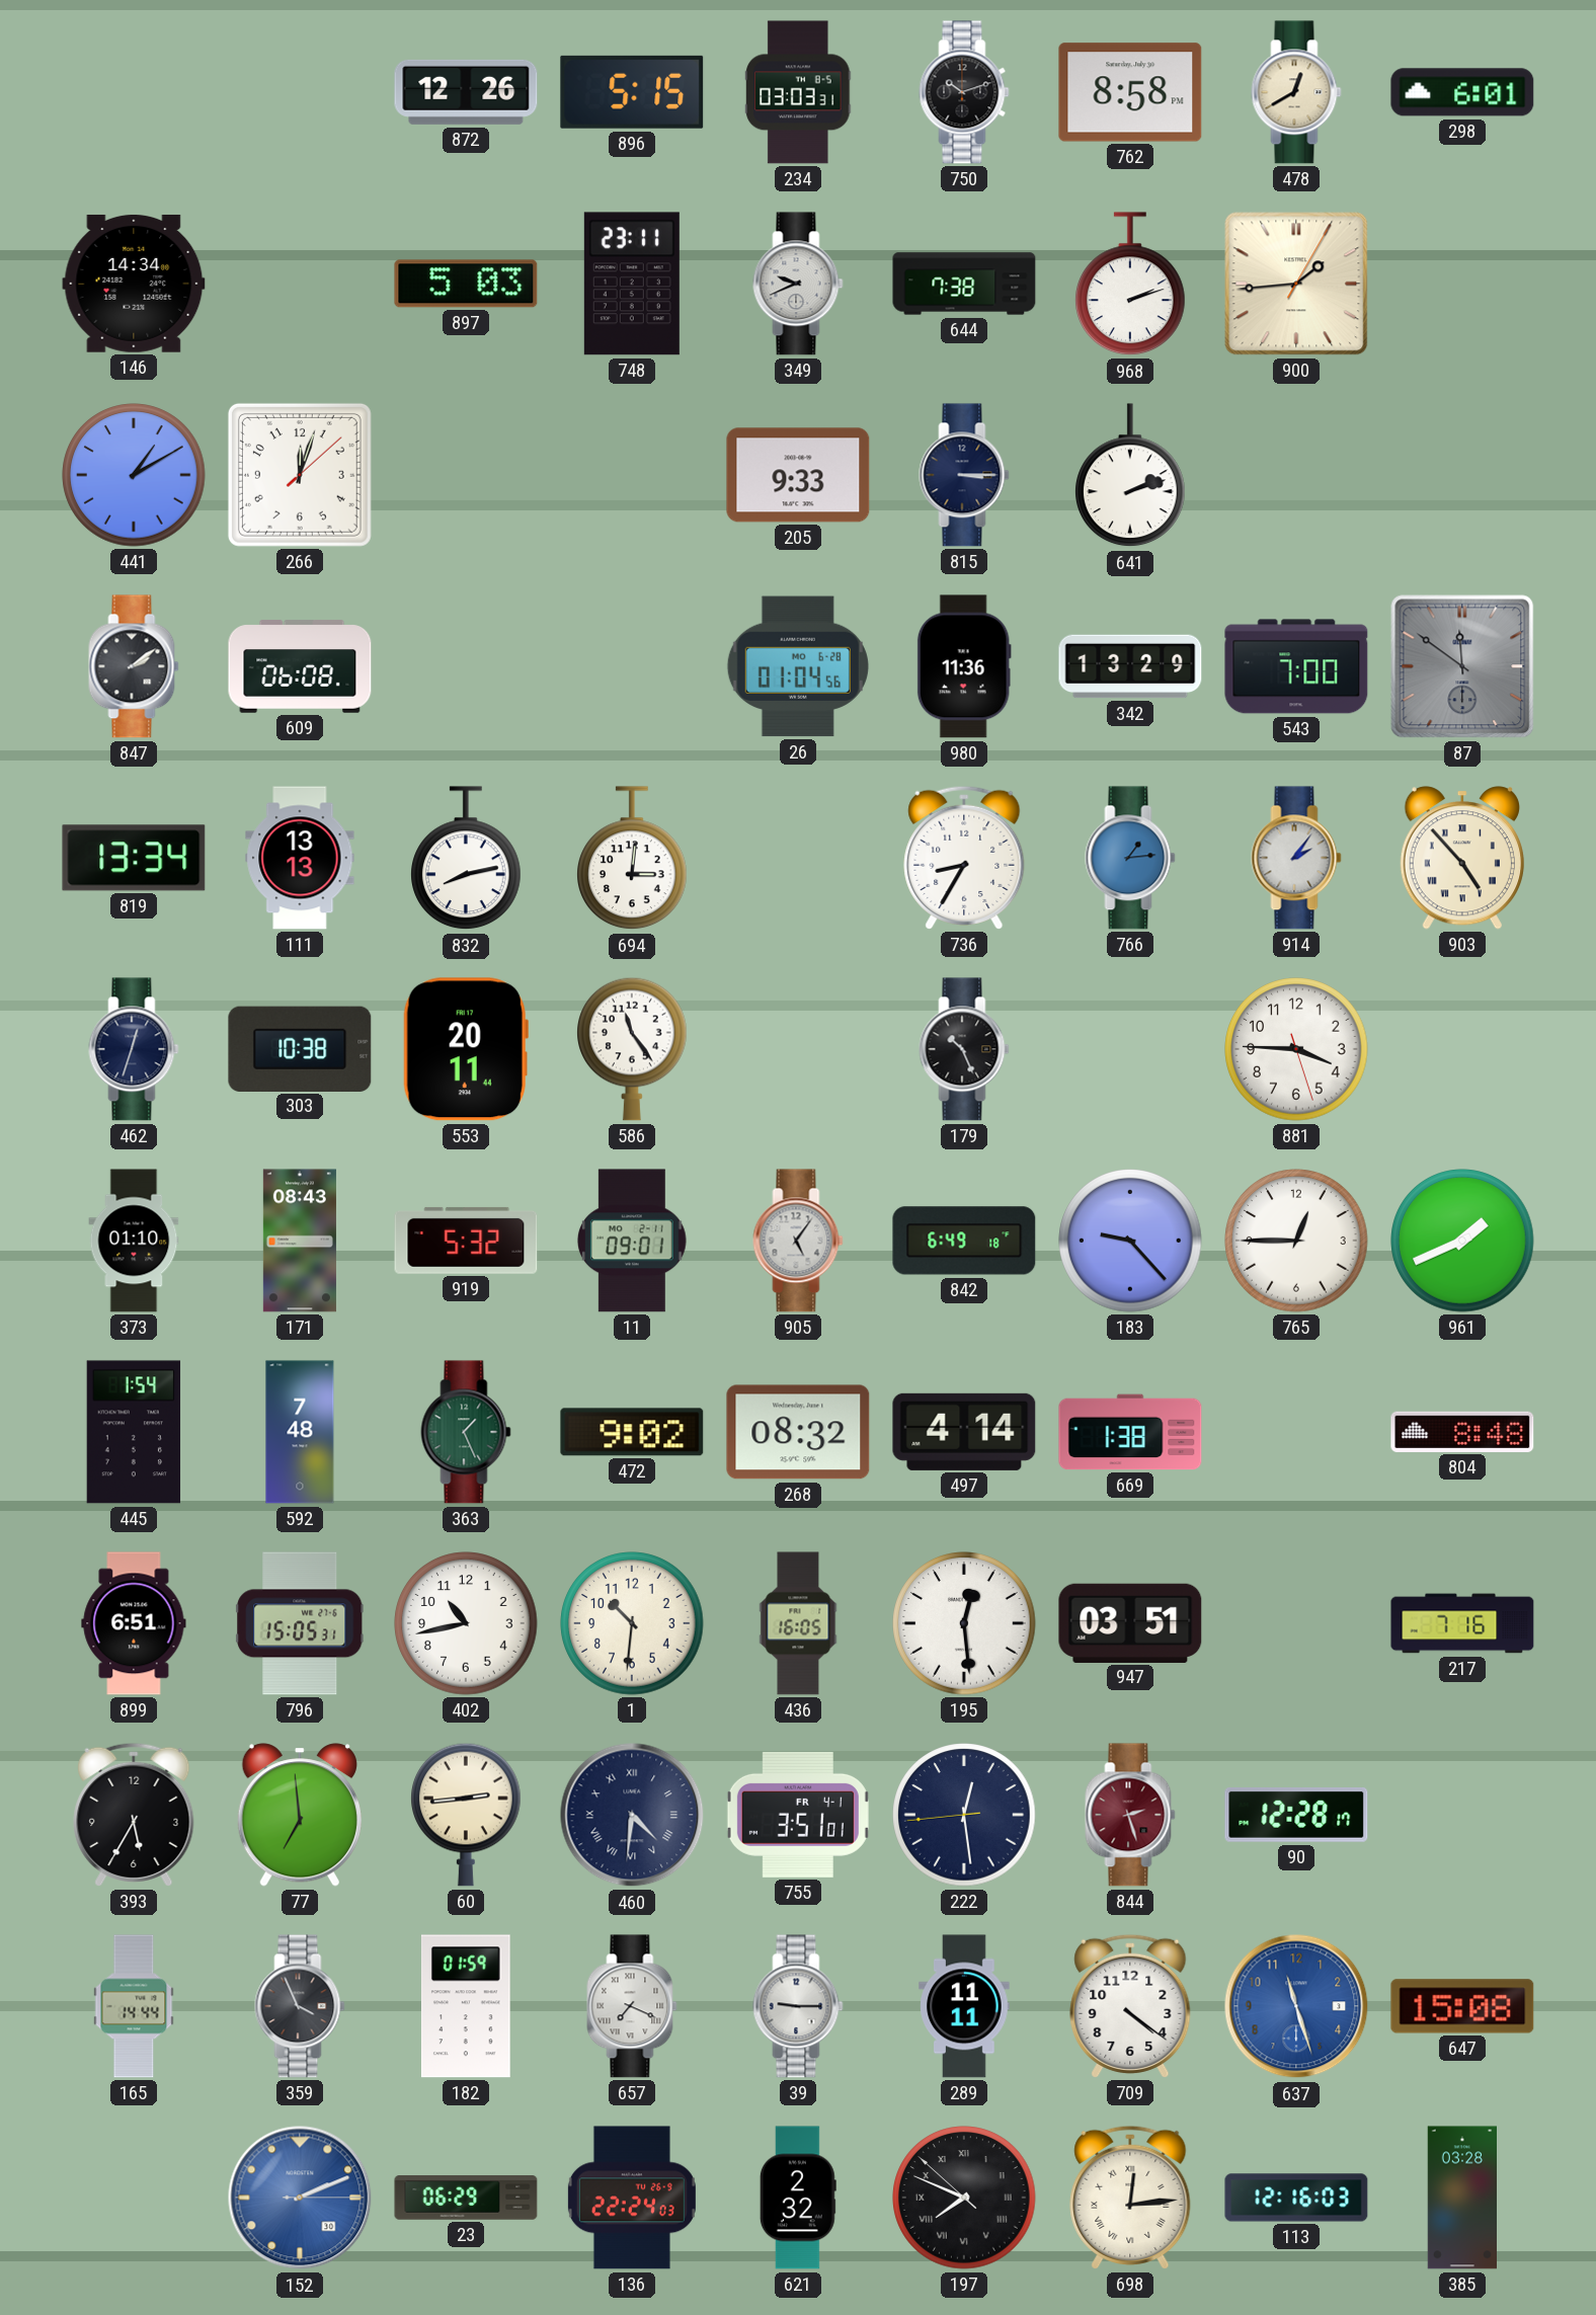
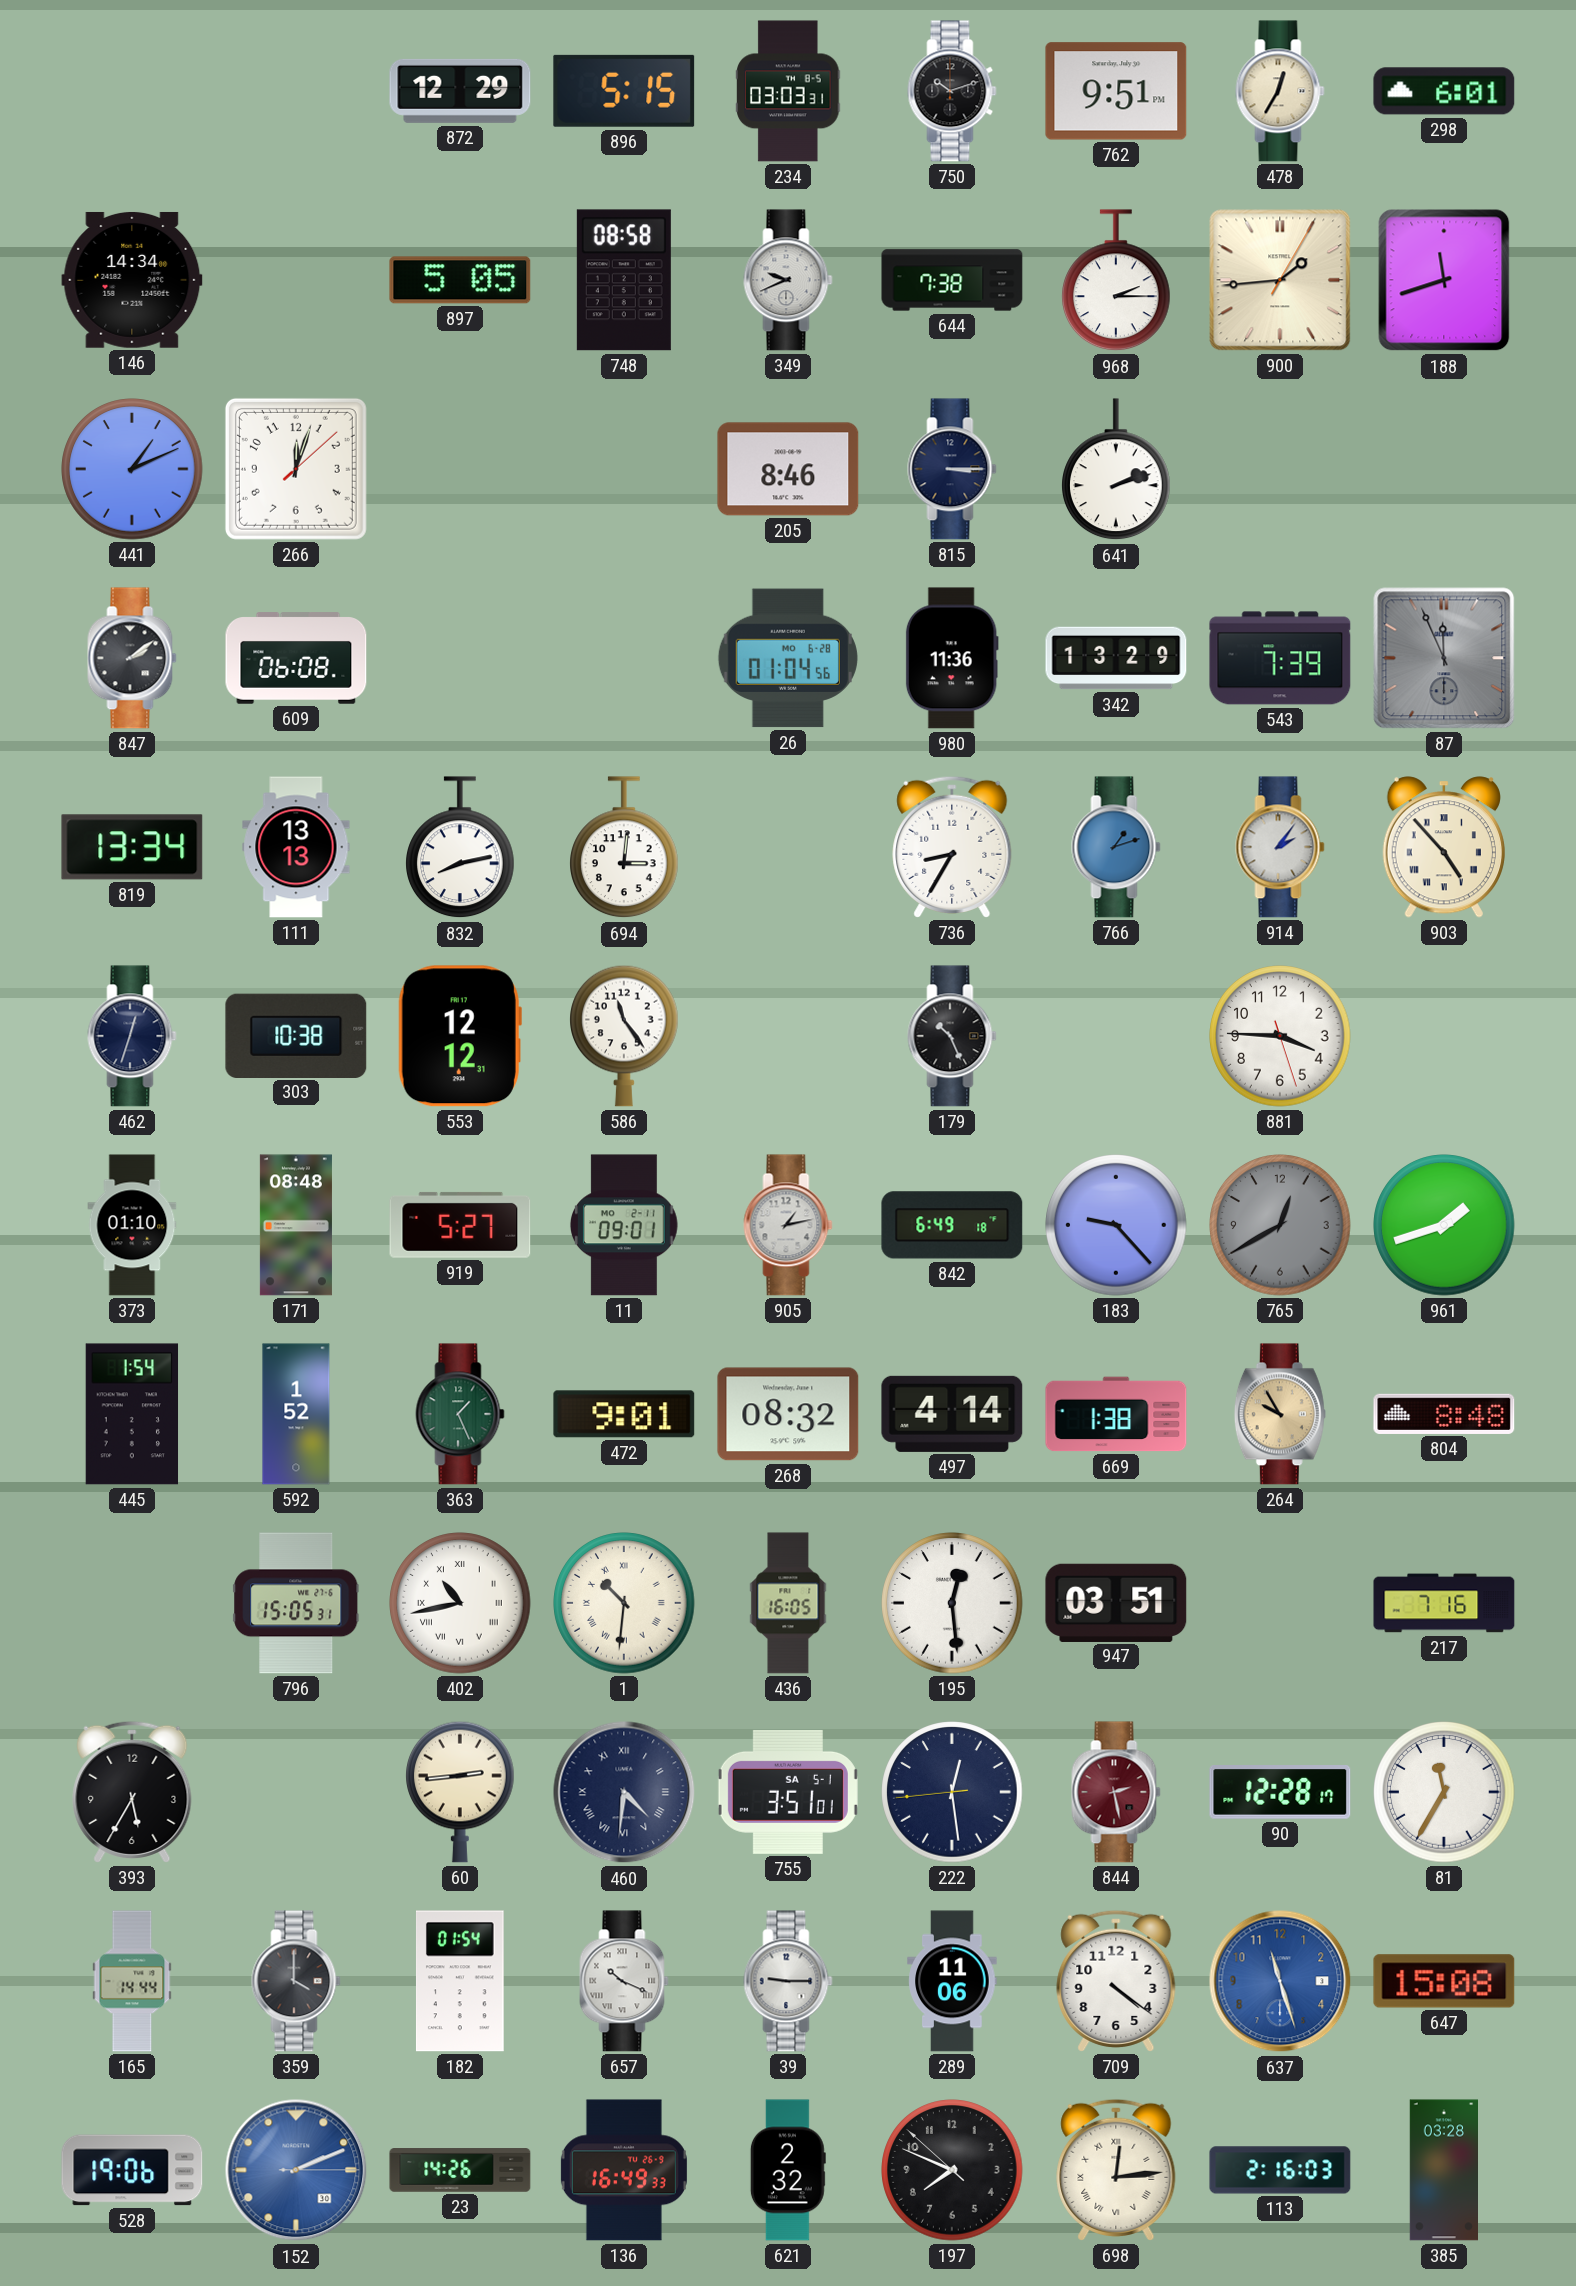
872: 12:26 -> 12:29 (460, 91)
762: 8:58 -> 9:51 (1116, 91)
478: 12:40 -> 12:35 (1280, 91)
897: 5:03 -> 5:05 (460, 280)
748: 23:11 -> 08:58 (624, 280)
968: 2:12 -> 2:15 (1117, 281)
188: none -> 11:42 (1444, 280)
441: 1:10 -> 1:11 (132, 469)
205: 9:33 -> 8:46 (788, 469)
543: 7:00 -> 7:39 (1280, 658)
87: 11:51 -> 11:56 (1444, 658)
766: 1:14 -> 1:12 (1116, 847)
553: 20:11 -> 12:12 (460, 1036)
171: 08:43 -> 08:48 (296, 1225)
919: 5:32 -> 5:27 (460, 1225)
905: 5:06 -> 1:13 (788, 1225)
765: 12:45 -> 12:40 (1280, 1225)
765 dial: white -> grey (1280, 1225)
961: 1:41 -> 1:42 (1444, 1225)
592: 7:48 -> 1:52 (296, 1414)
472: 9:02 -> 9:01 (624, 1414)
264: none -> 9:55 (1280, 1414)
899: 6:51 -> none (134, 1623)
402 numerals: Arabic -> Roman (460, 1603)
1 numerals: Arabic -> Roman (624, 1603)
77: 6:59 -> none (300, 1815)
755 date: FR 4-1 -> SA 5-1 (788, 1792)
844: 2:27 -> 2:28 (1116, 1792)
81: none -> 11:35 (1444, 1792)
359: 3:56 -> 4:00 (296, 1981)
182: 01:59 -> 01:54 (460, 1981)
657: 7:19 -> 10:19 (624, 1981)
289: 11:11 -> 11:06 (952, 1981)
528: none -> 19:06 (132, 2170)
23: 06:29 -> 14:26 (460, 2170)
136: 22:24 -> 16:49 (624, 2170)
197 numerals: Roman -> Arabic (952, 2170)
113: 12:16 -> 2:16 (1280, 2170)
